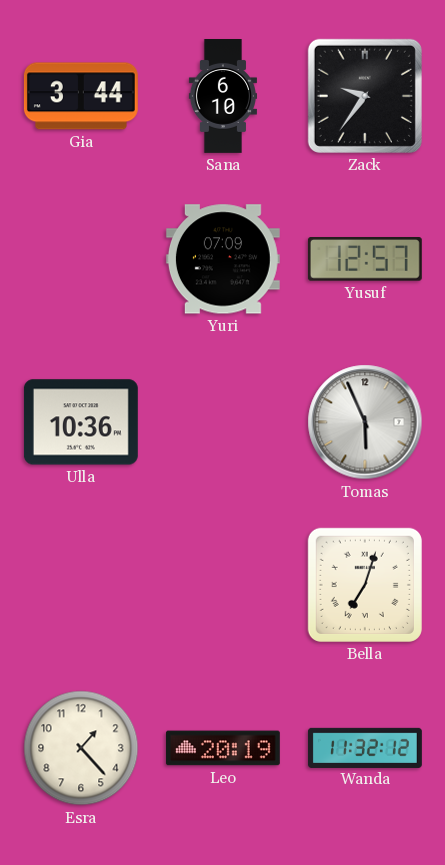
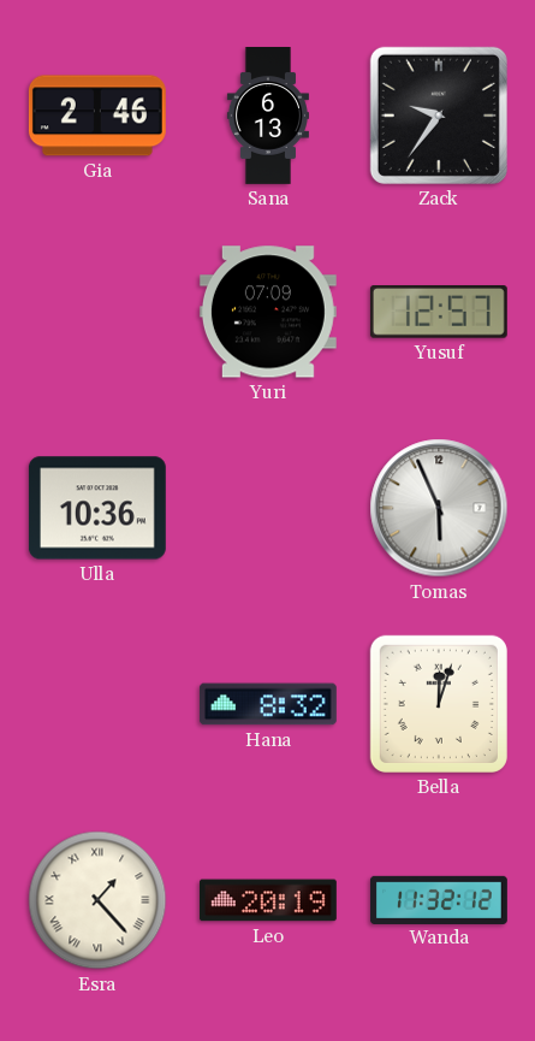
Gia: 3:44 -> 2:46 (97, 116)
Sana: 6:10 -> 6:13 (268, 117)
Hana: none -> 8:32 (268, 704)
Bella: 7:03 -> 12:03 (439, 704)
Esra numerals: Arabic -> Roman (97, 900)
